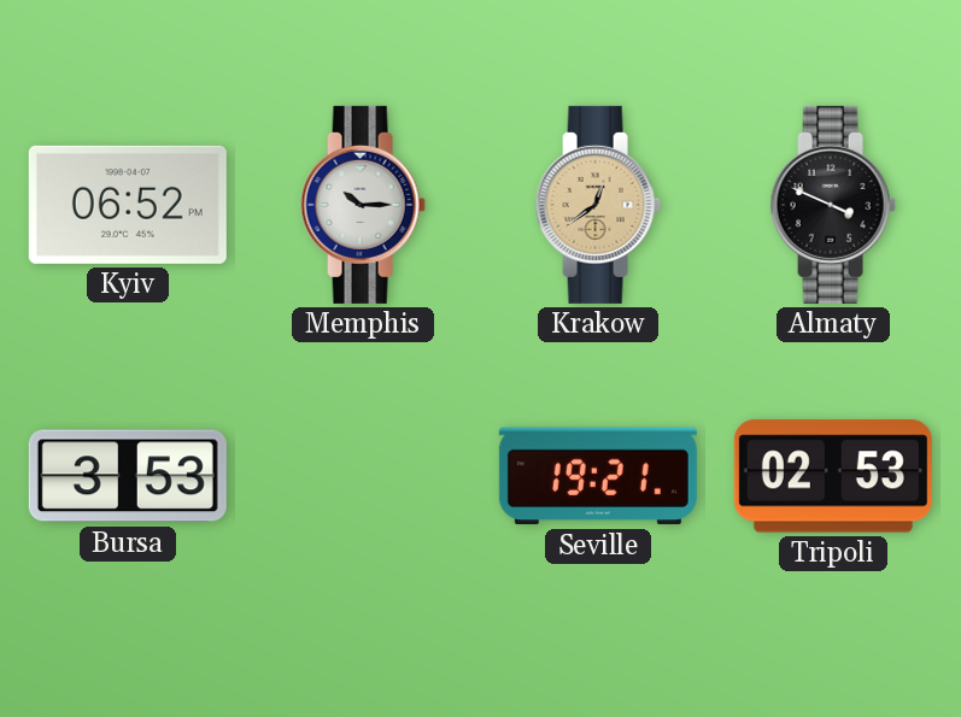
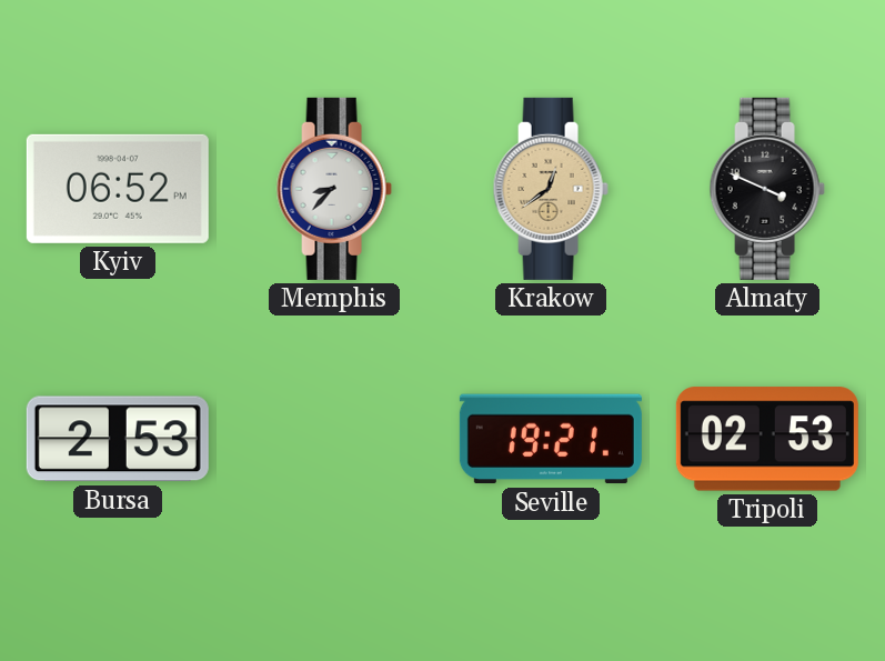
Memphis: 10:15 -> 8:37 (334, 189)
Bursa: 3:53 -> 2:53 (118, 439)
